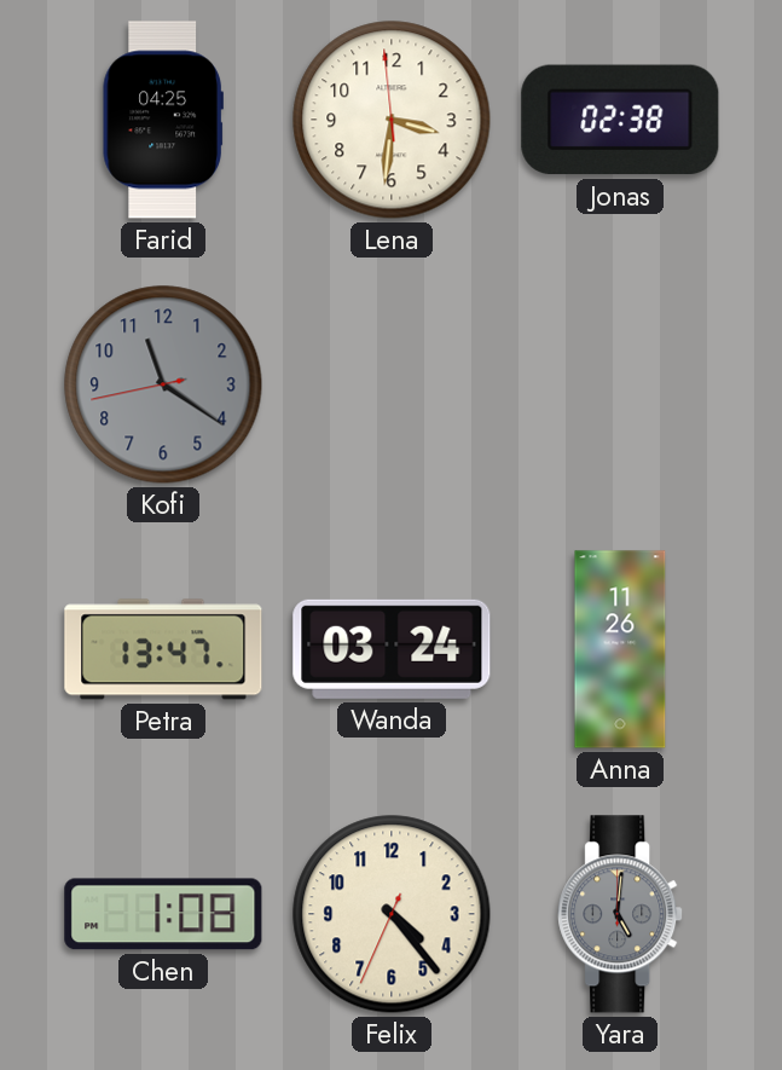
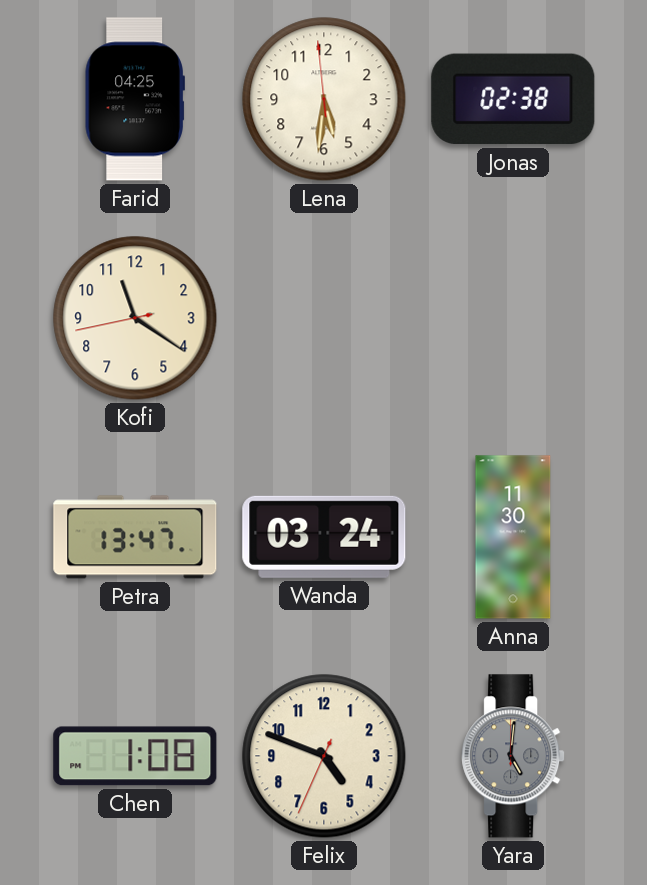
Lena: 3:30 -> 5:30 (324, 99)
Kofi dial: grey -> cream (135, 318)
Anna: 11:26 -> 11:30 (513, 537)
Felix: 4:23 -> 4:48 (324, 756)
